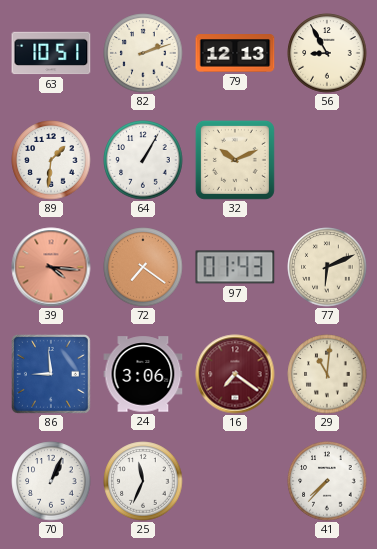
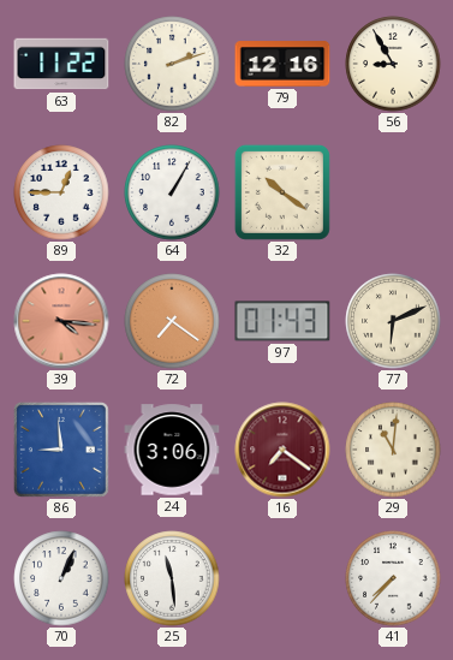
63: 10:51 -> 11:22 (61, 64)
79: 12:13 -> 12:16 (282, 64)
89: 1:31 -> 12:45 (61, 192)
32: 10:11 -> 10:21 (282, 192)
25: 11:34 -> 11:29 (172, 578)
